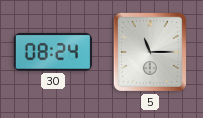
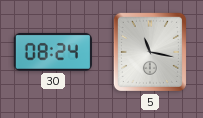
5: 11:15 -> 11:17 (150, 52)
